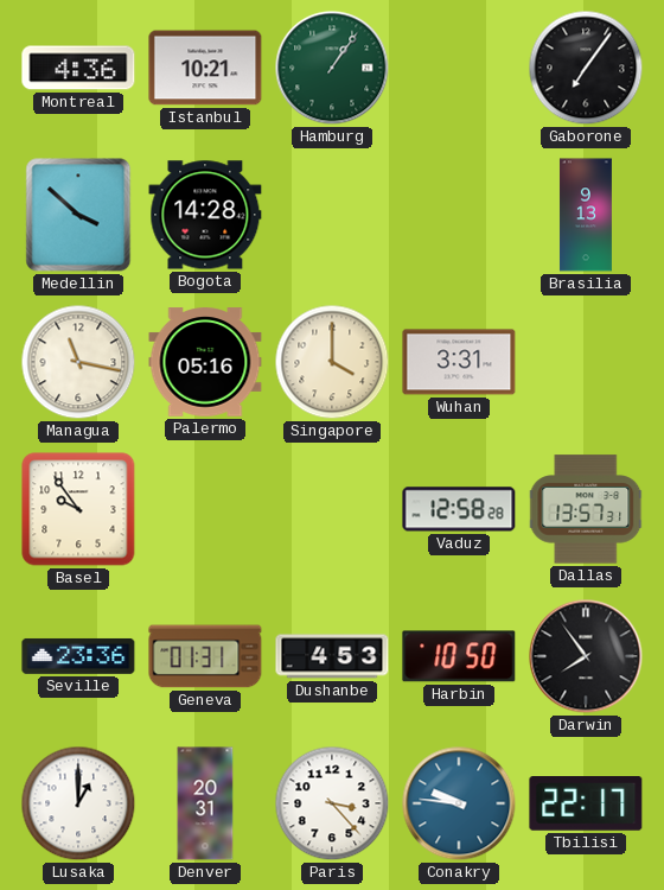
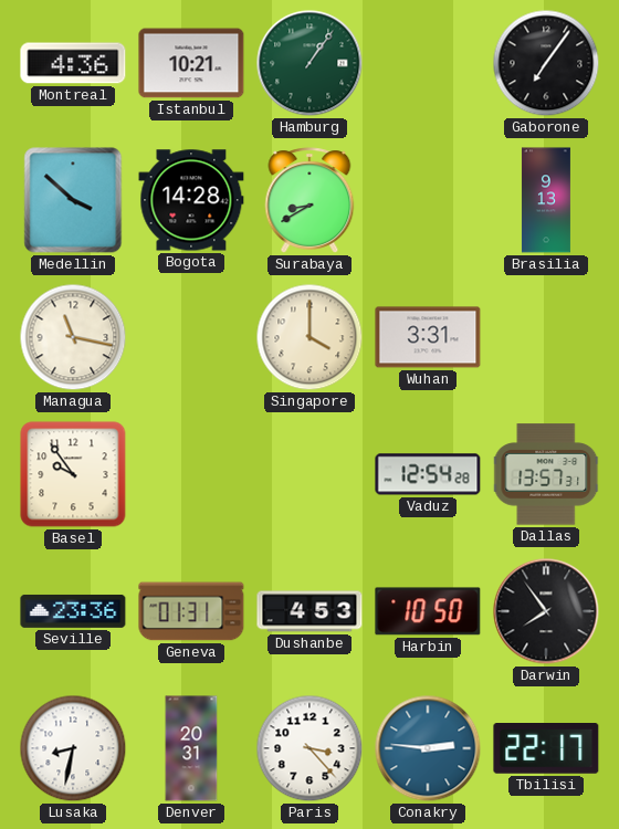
Surabaya: none -> 8:40 (309, 200)
Palermo: 05:16 -> none (205, 362)
Vaduz: 12:58 -> 12:54 (428, 474)
Lusaka: 1:00 -> 8:32 (73, 748)
Conakry: 9:46 -> 2:46 (428, 748)
